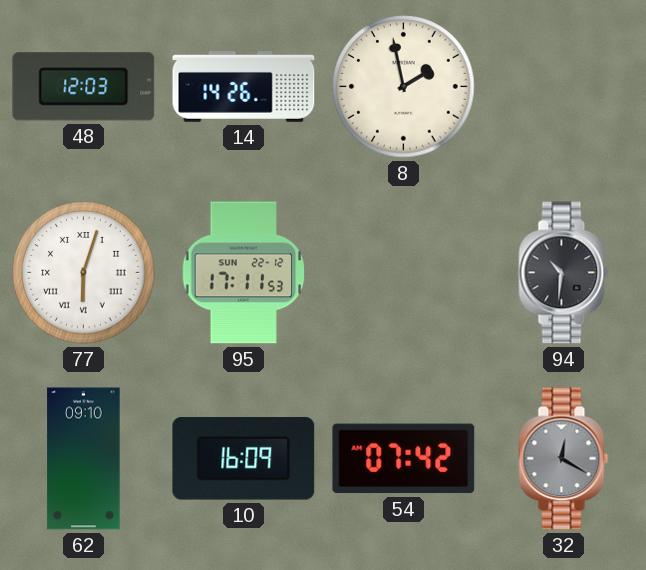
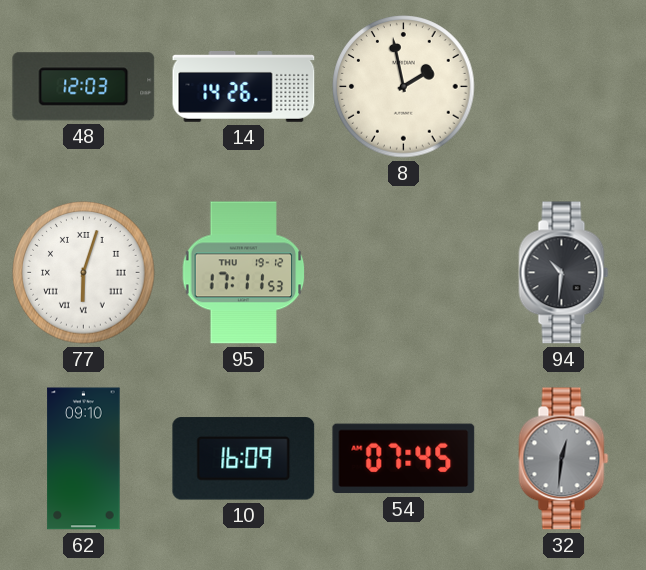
95 date: SUN 22-12 -> THU 19-12 (244, 273)
54: 07:42 -> 07:45 (404, 459)
32: 12:20 -> 12:31 (564, 459)
